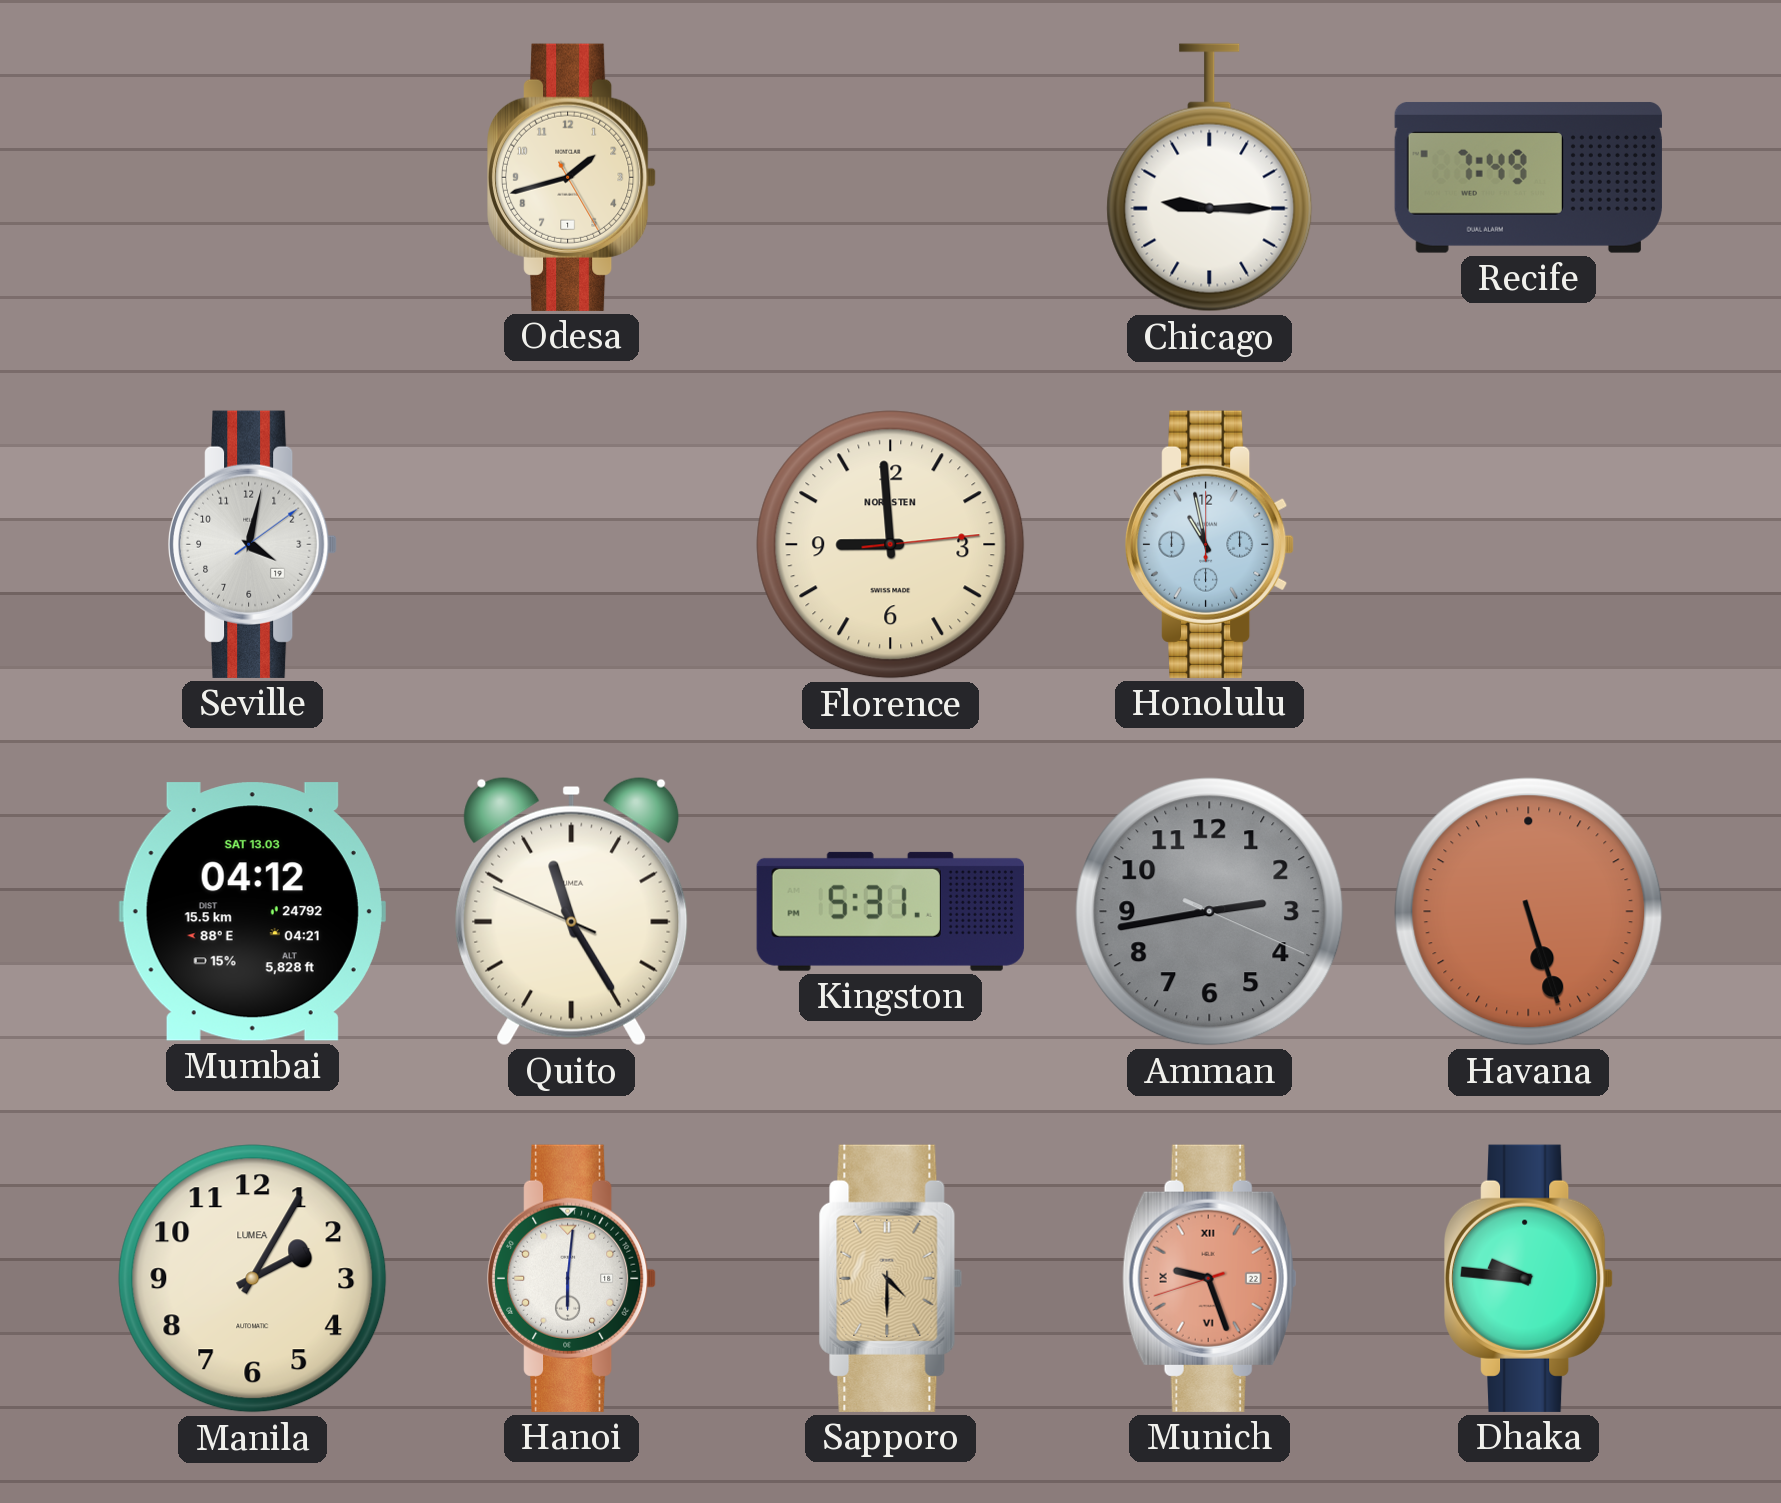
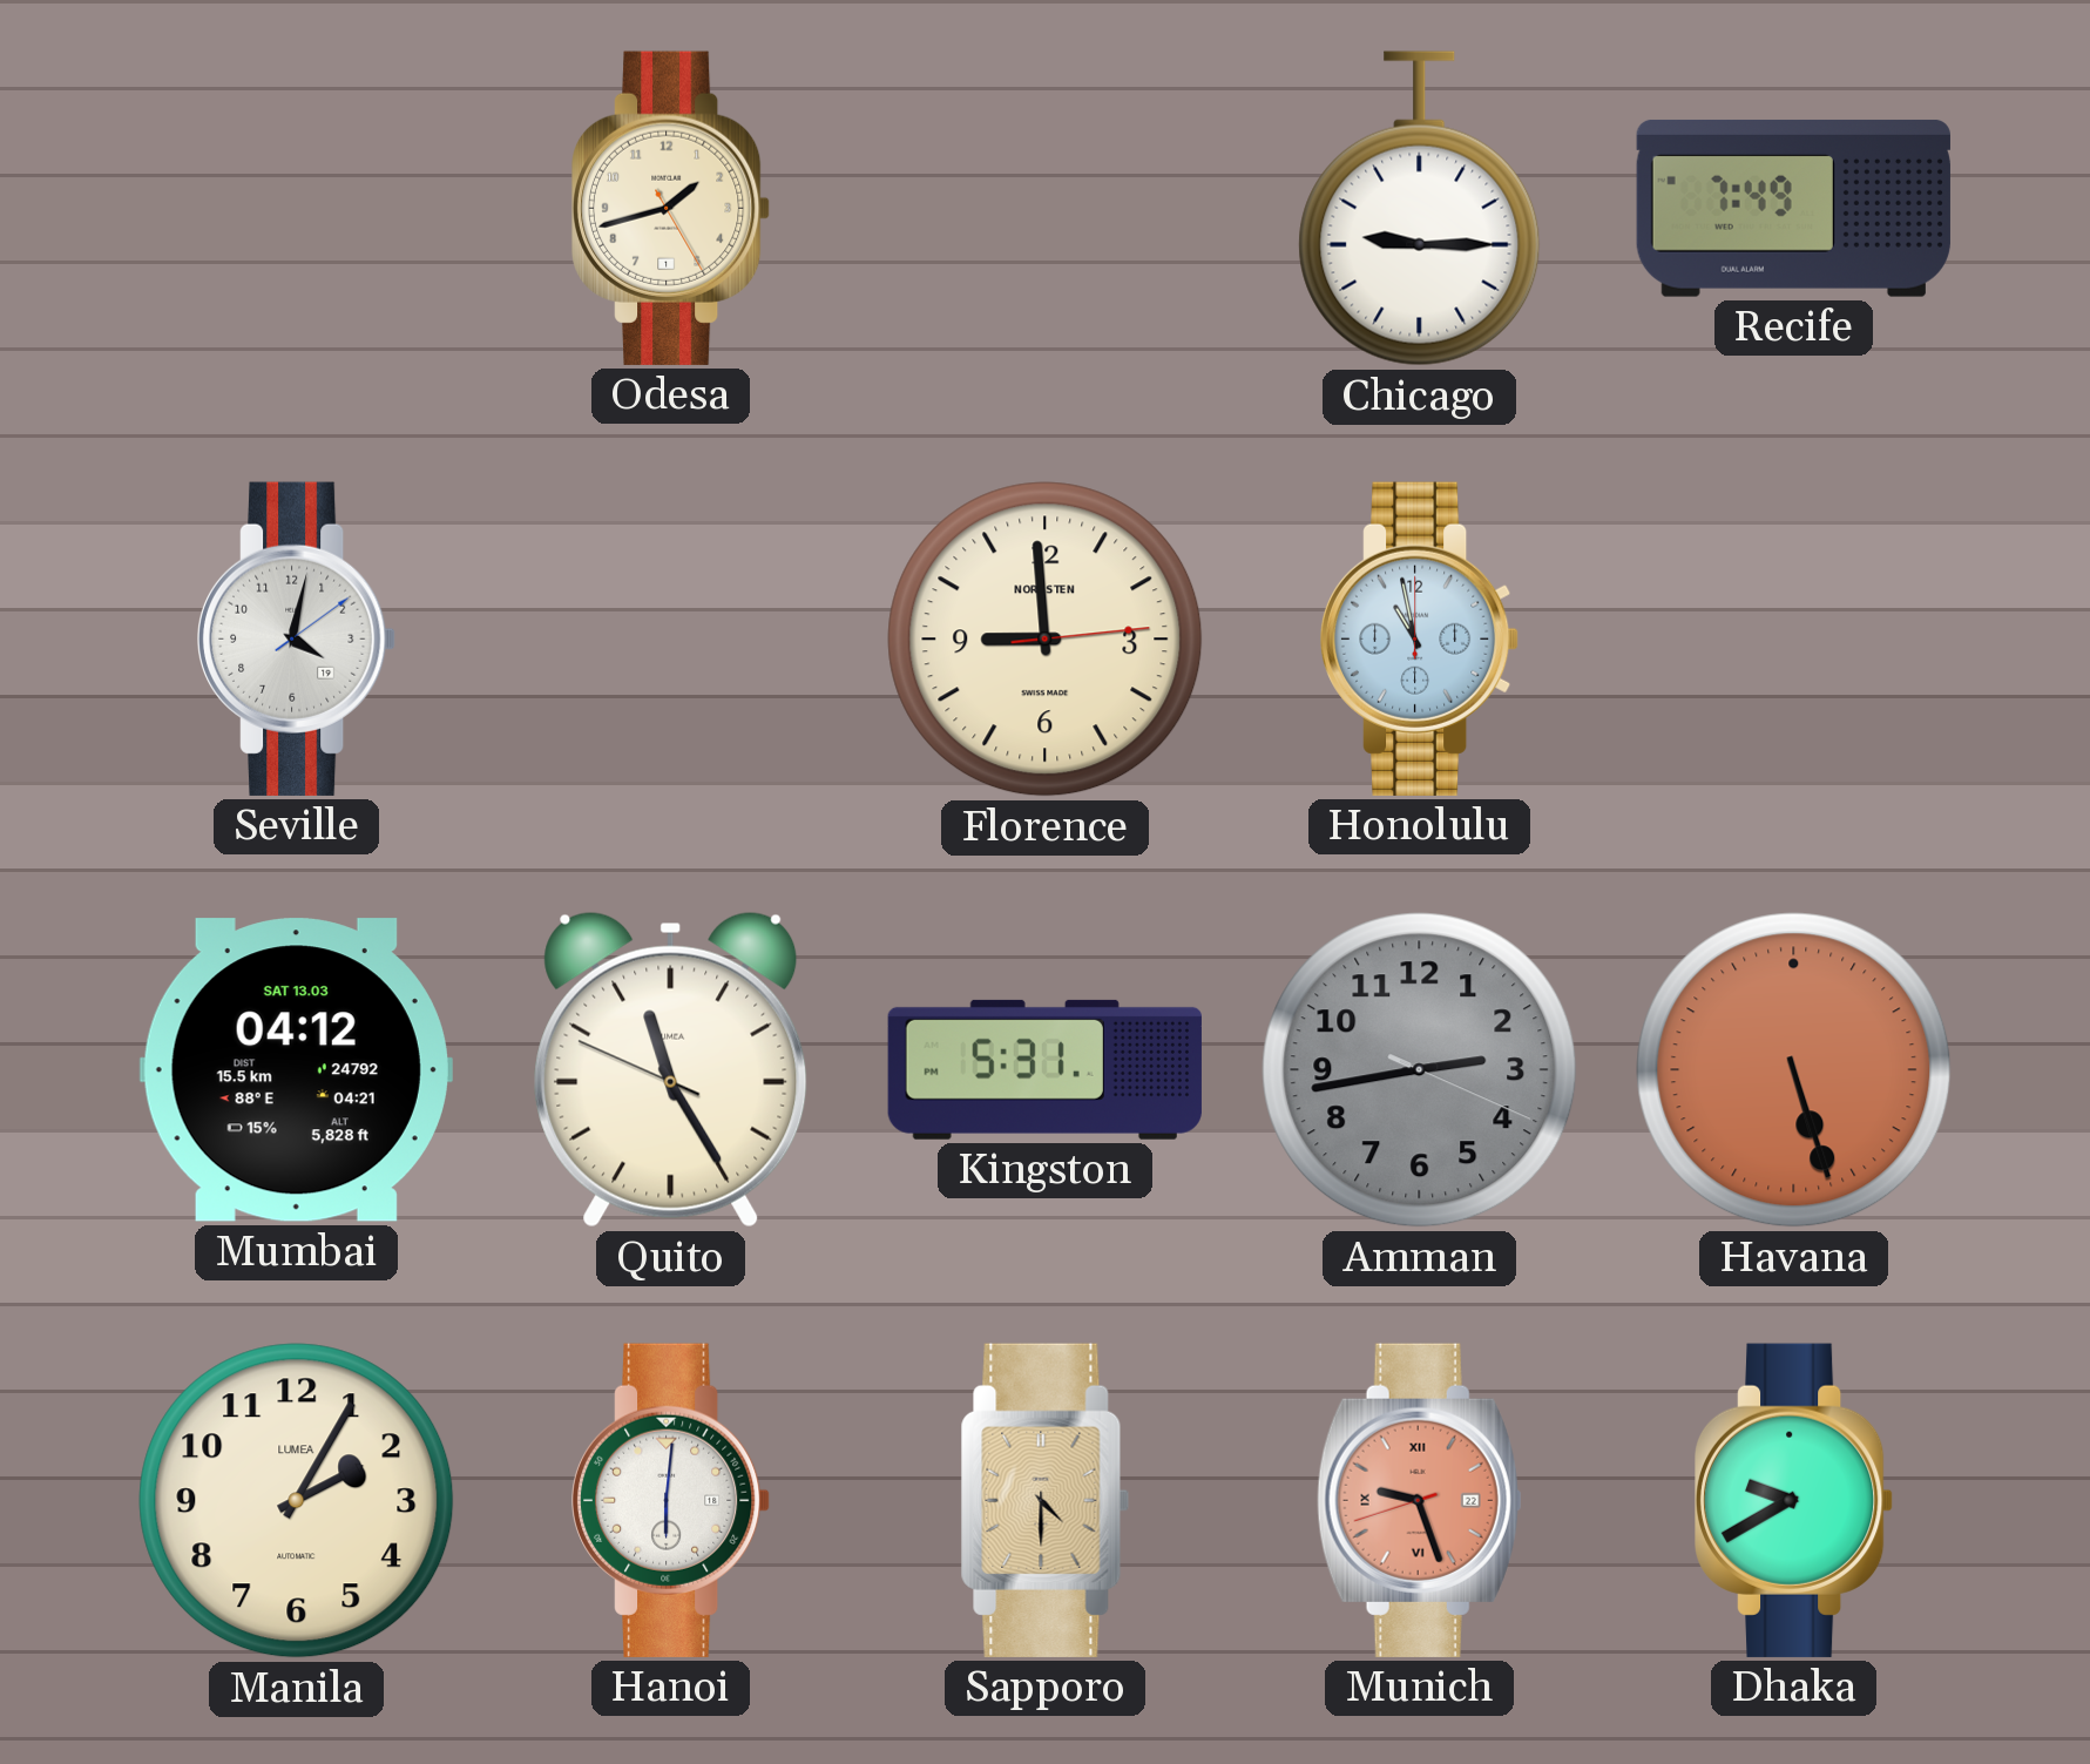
Dhaka: 9:46 -> 9:40 (1795, 1500)
